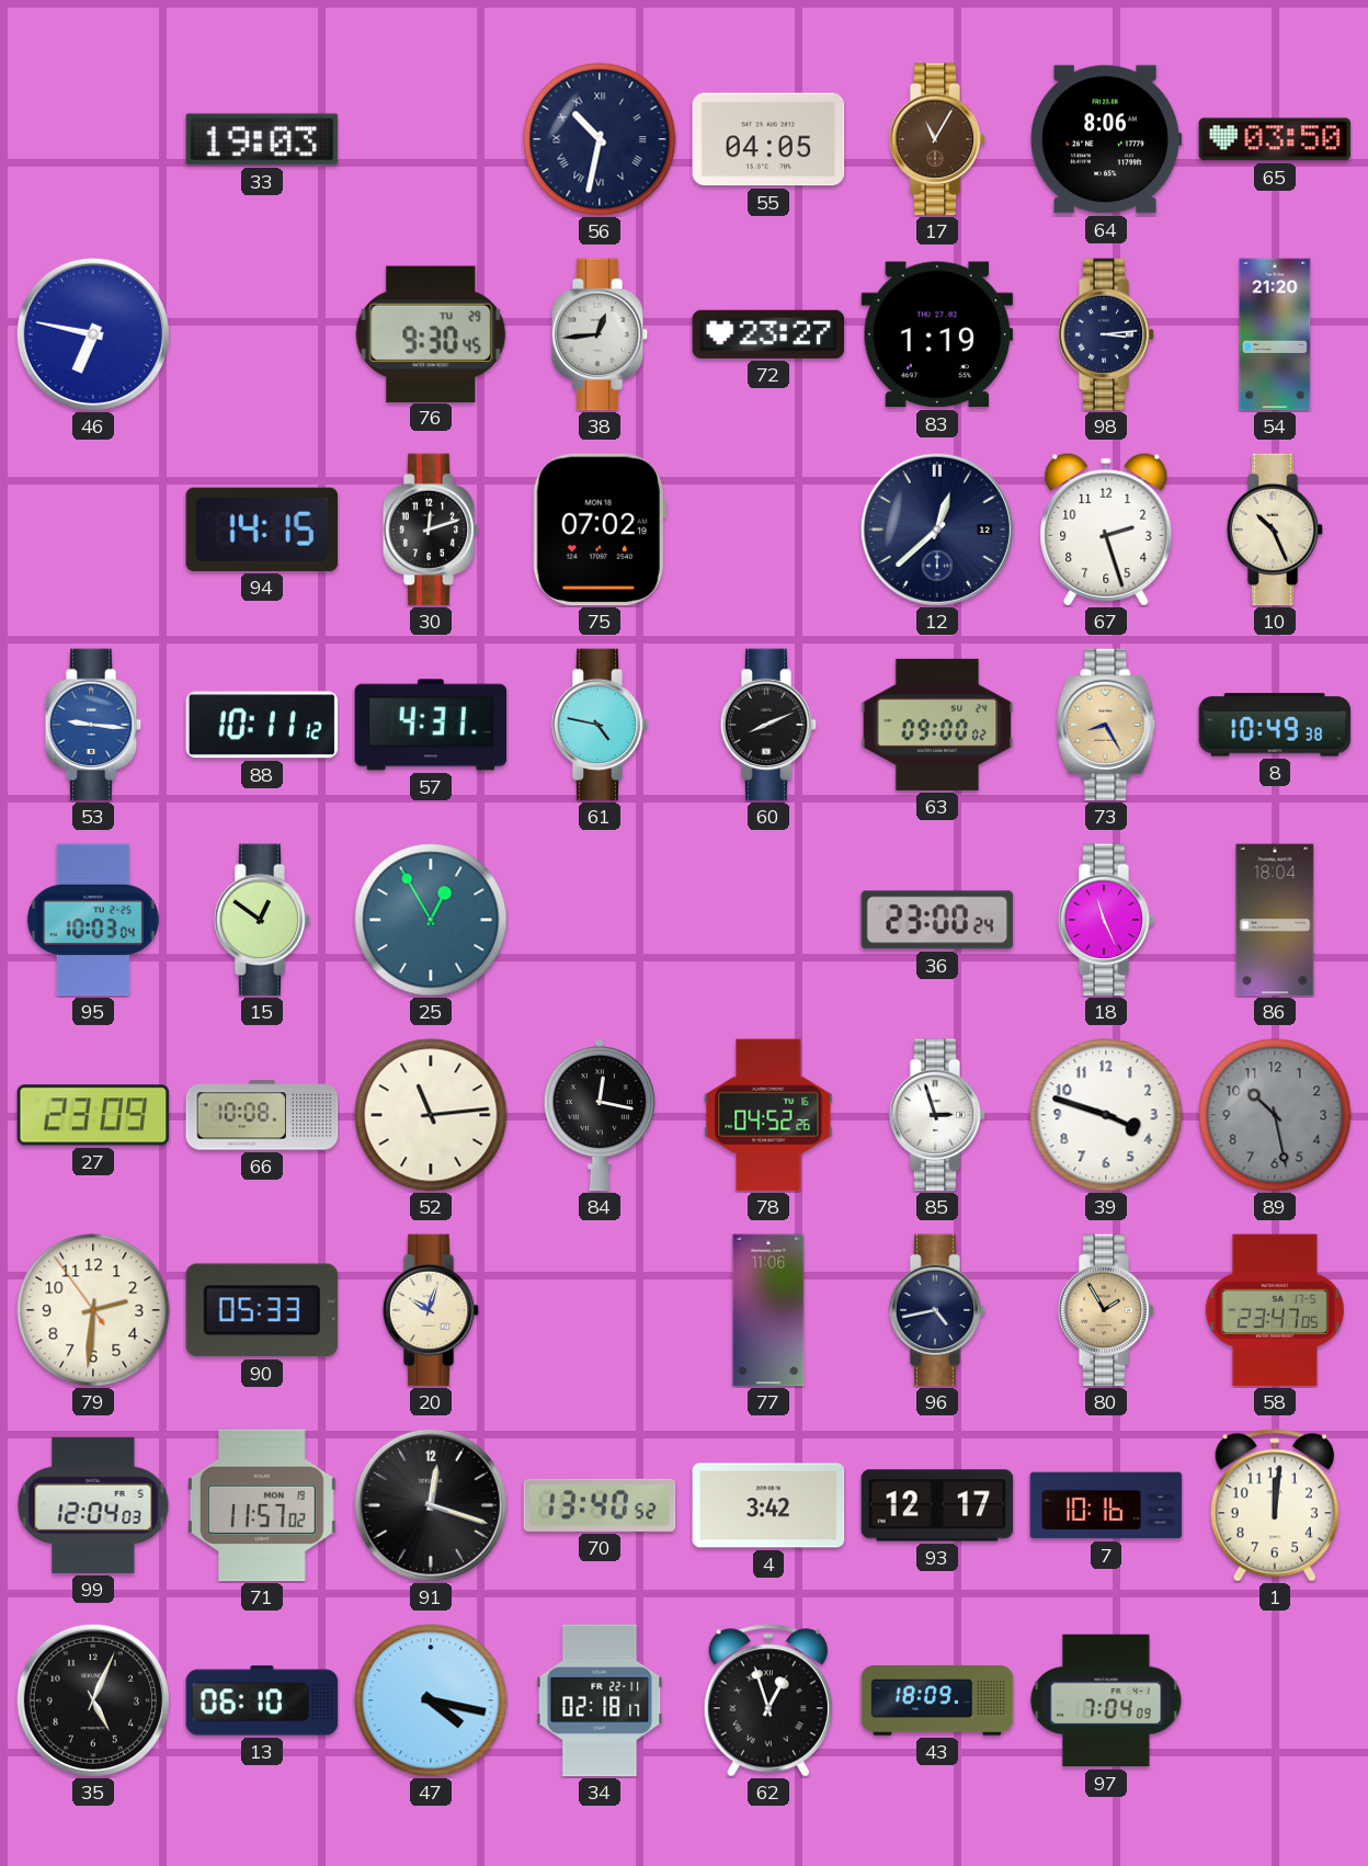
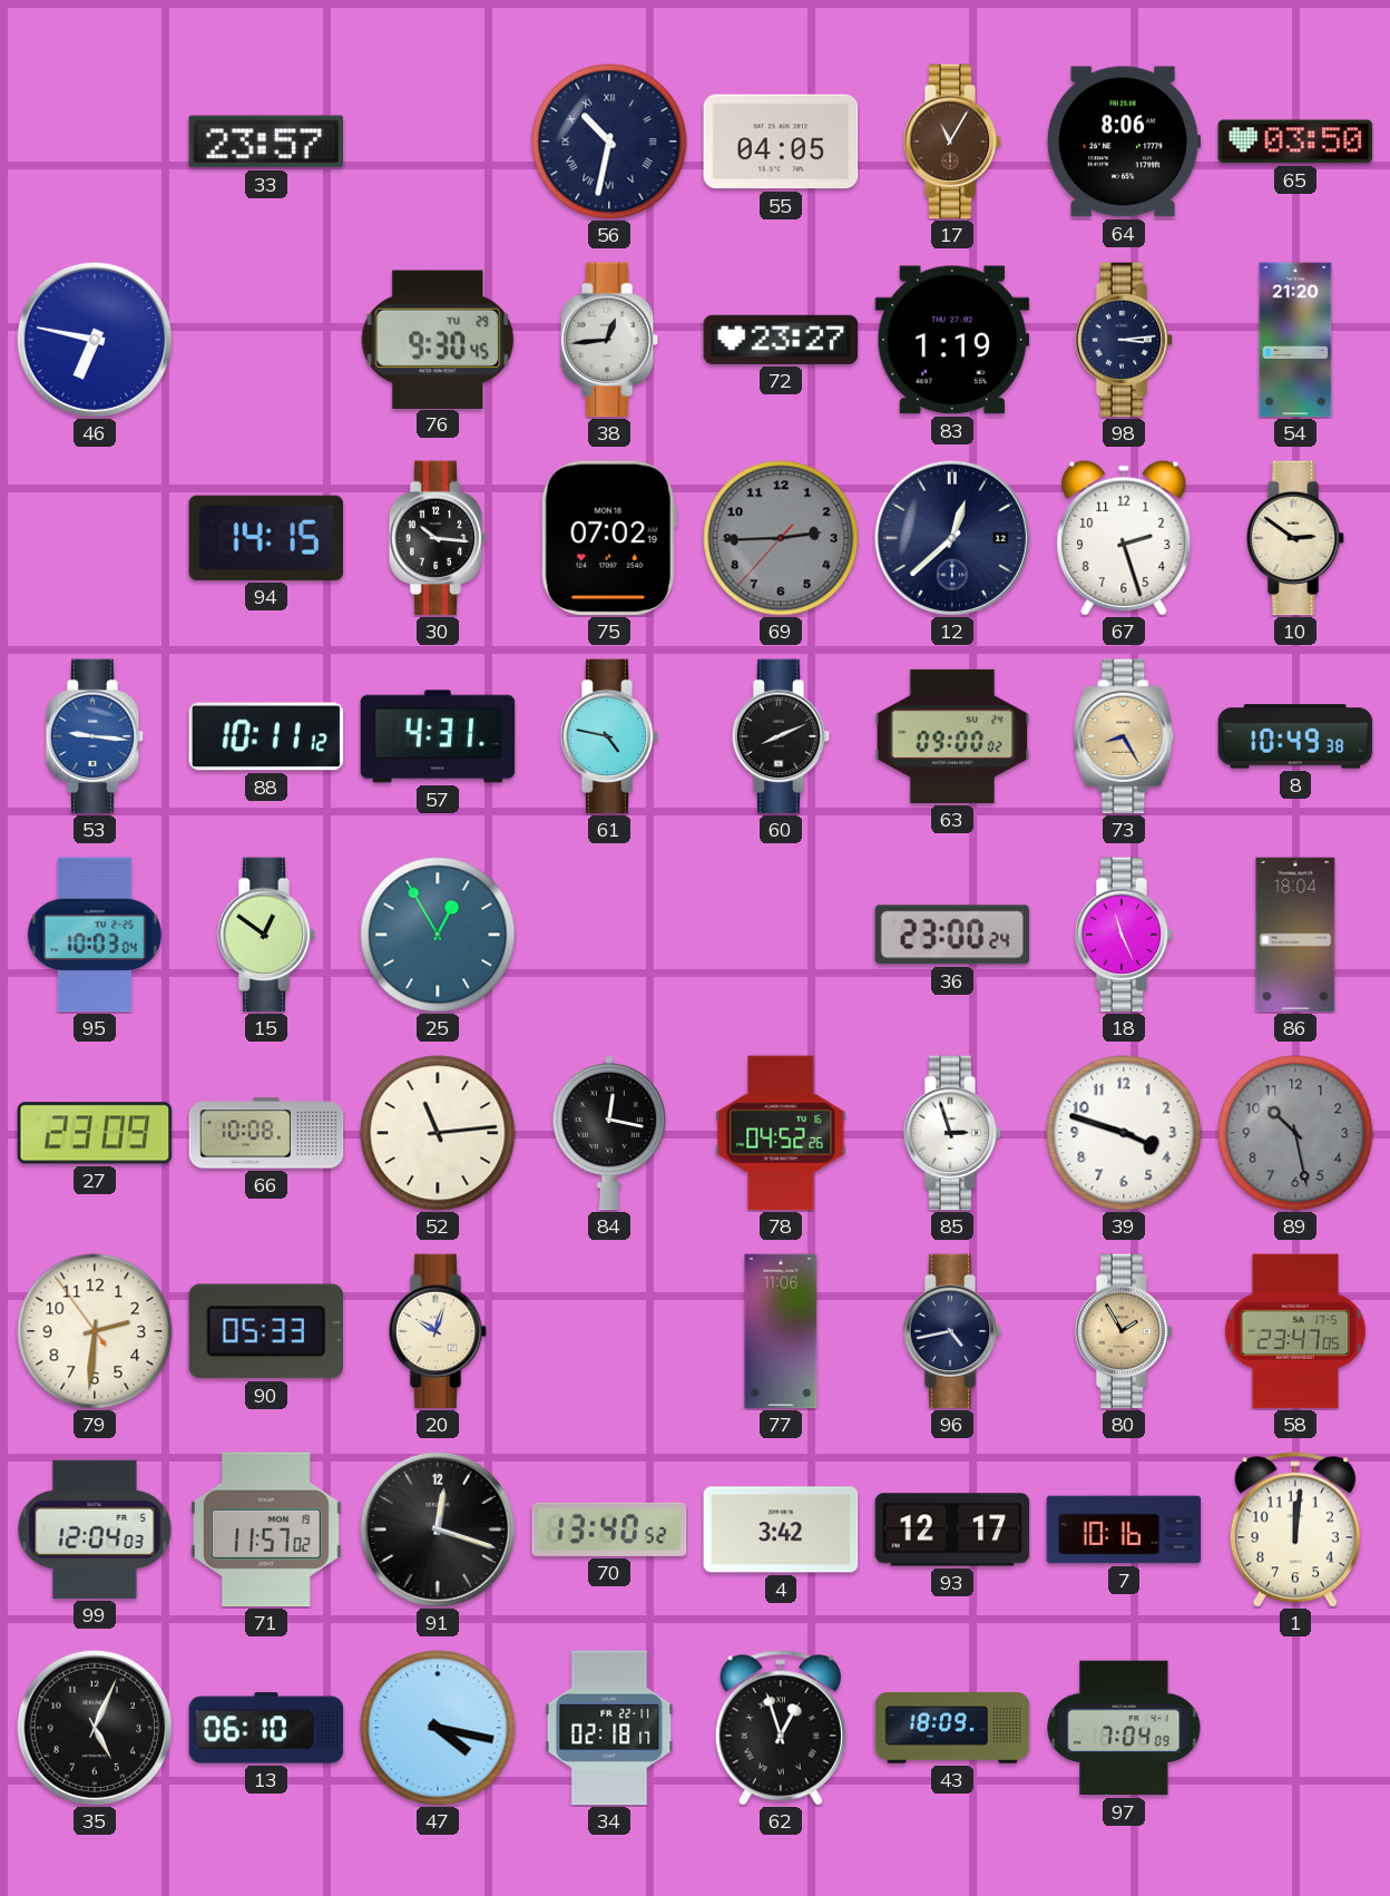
33: 19:03 -> 23:57 (266, 141)
30: 12:12 -> 10:16 (438, 538)
69: none -> 2:44 (781, 538)
10: 10:26 -> 2:51 (1295, 538)
